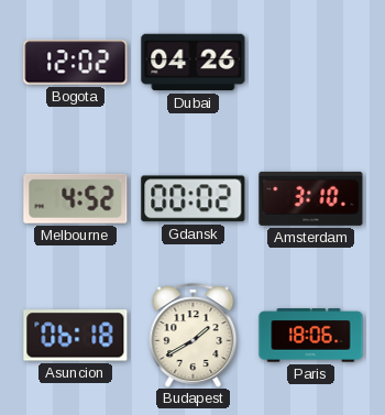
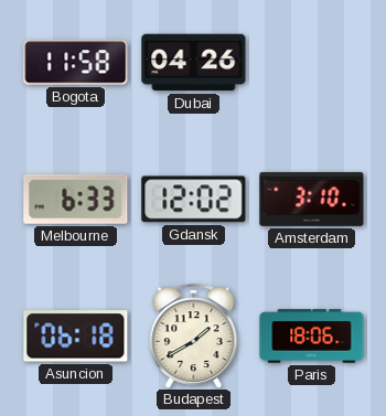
Bogota: 12:02 -> 11:58 (76, 63)
Melbourne: 4:52 -> 6:33 (76, 199)
Gdansk: 00:02 -> 12:02 (194, 200)
